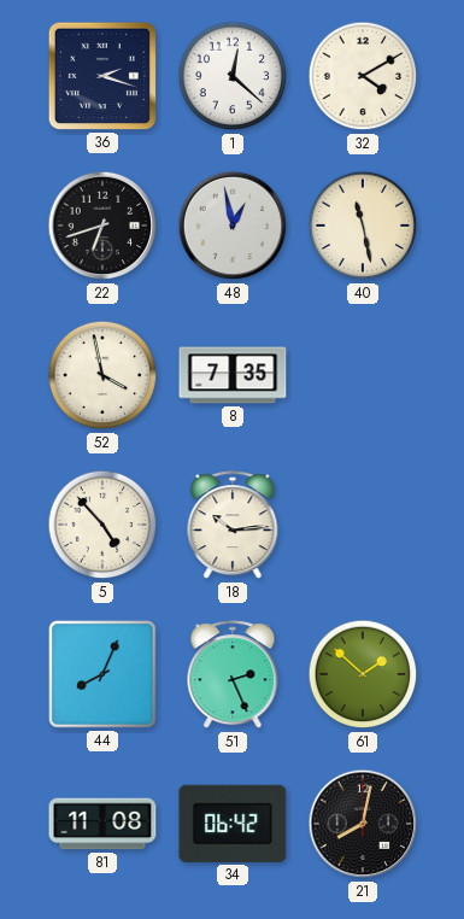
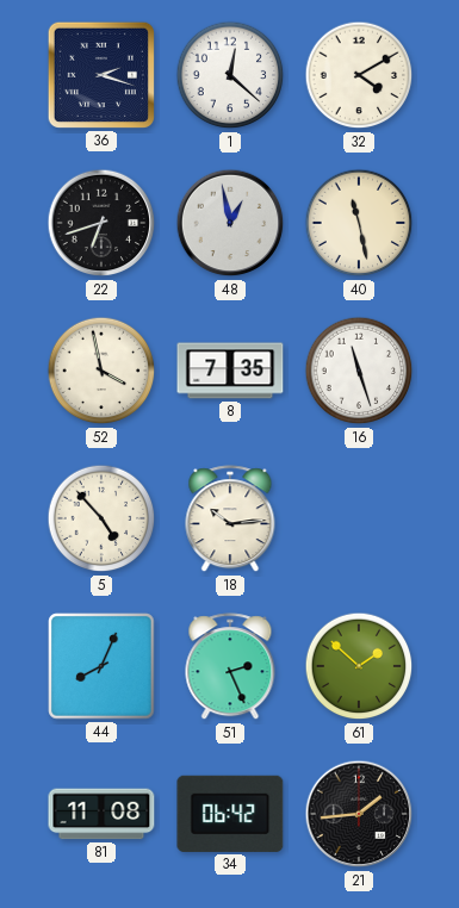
16: none -> 11:27 (359, 371)
21: 8:02 -> 1:44 (359, 814)
